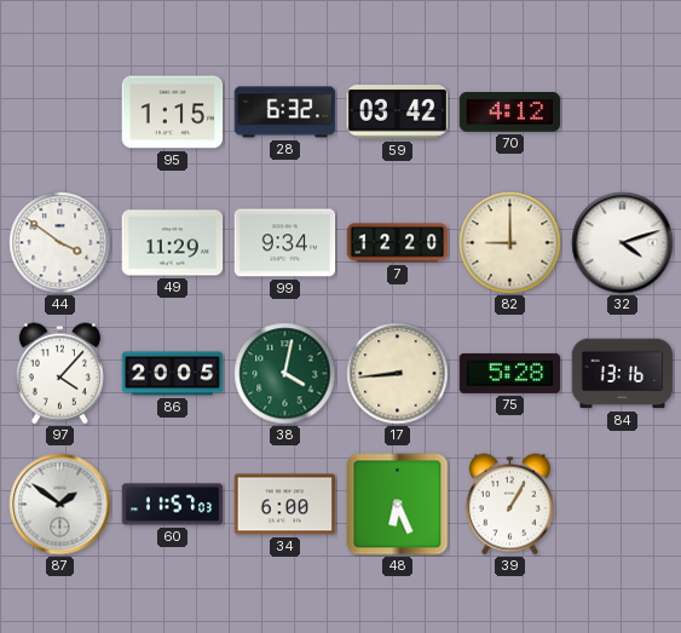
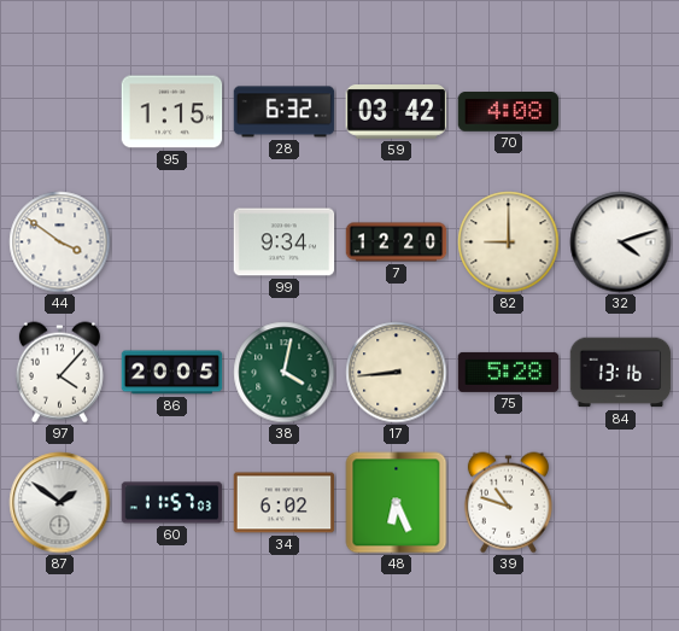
70: 4:12 -> 4:08 (509, 112)
49: 11:29 -> none (173, 243)
34: 6:00 -> 6:02 (285, 503)
39: 1:05 -> 10:48 (508, 503)
